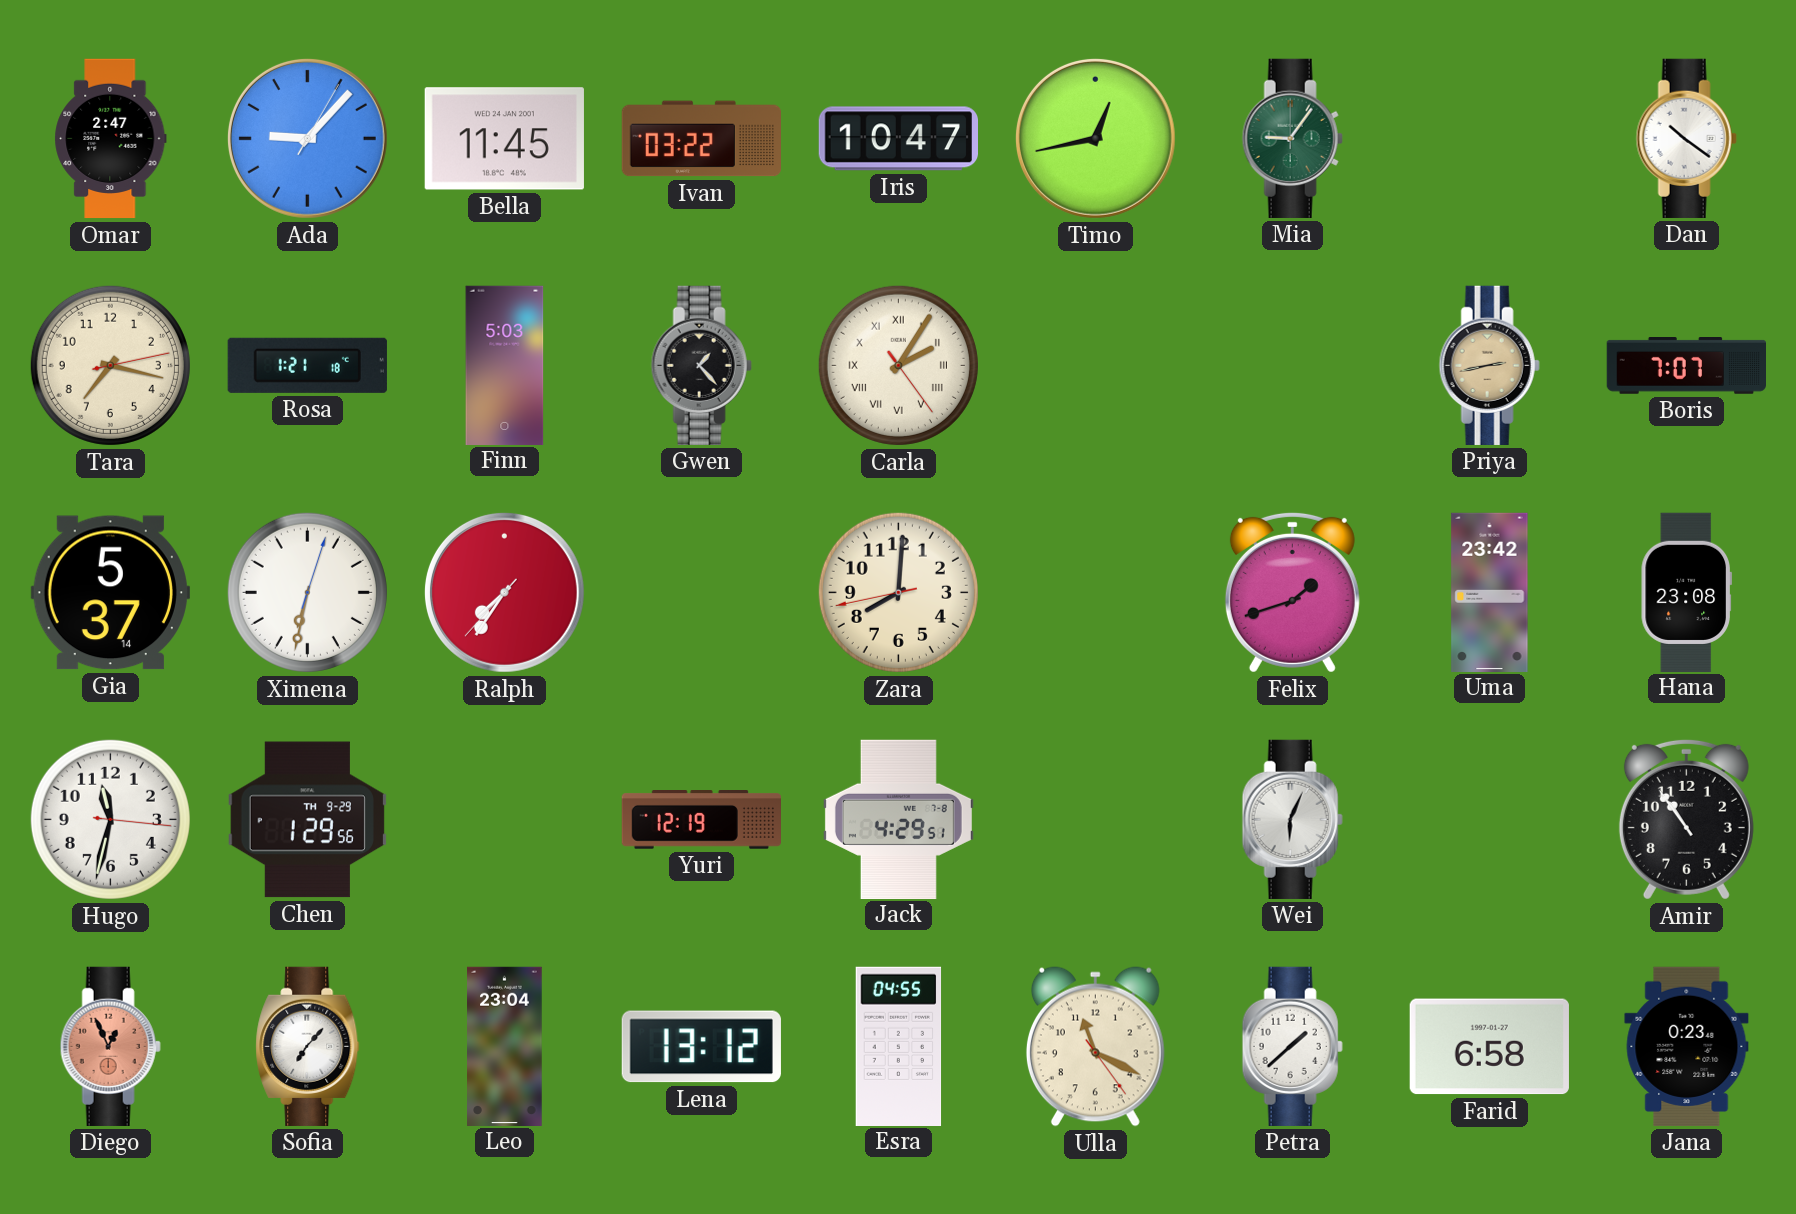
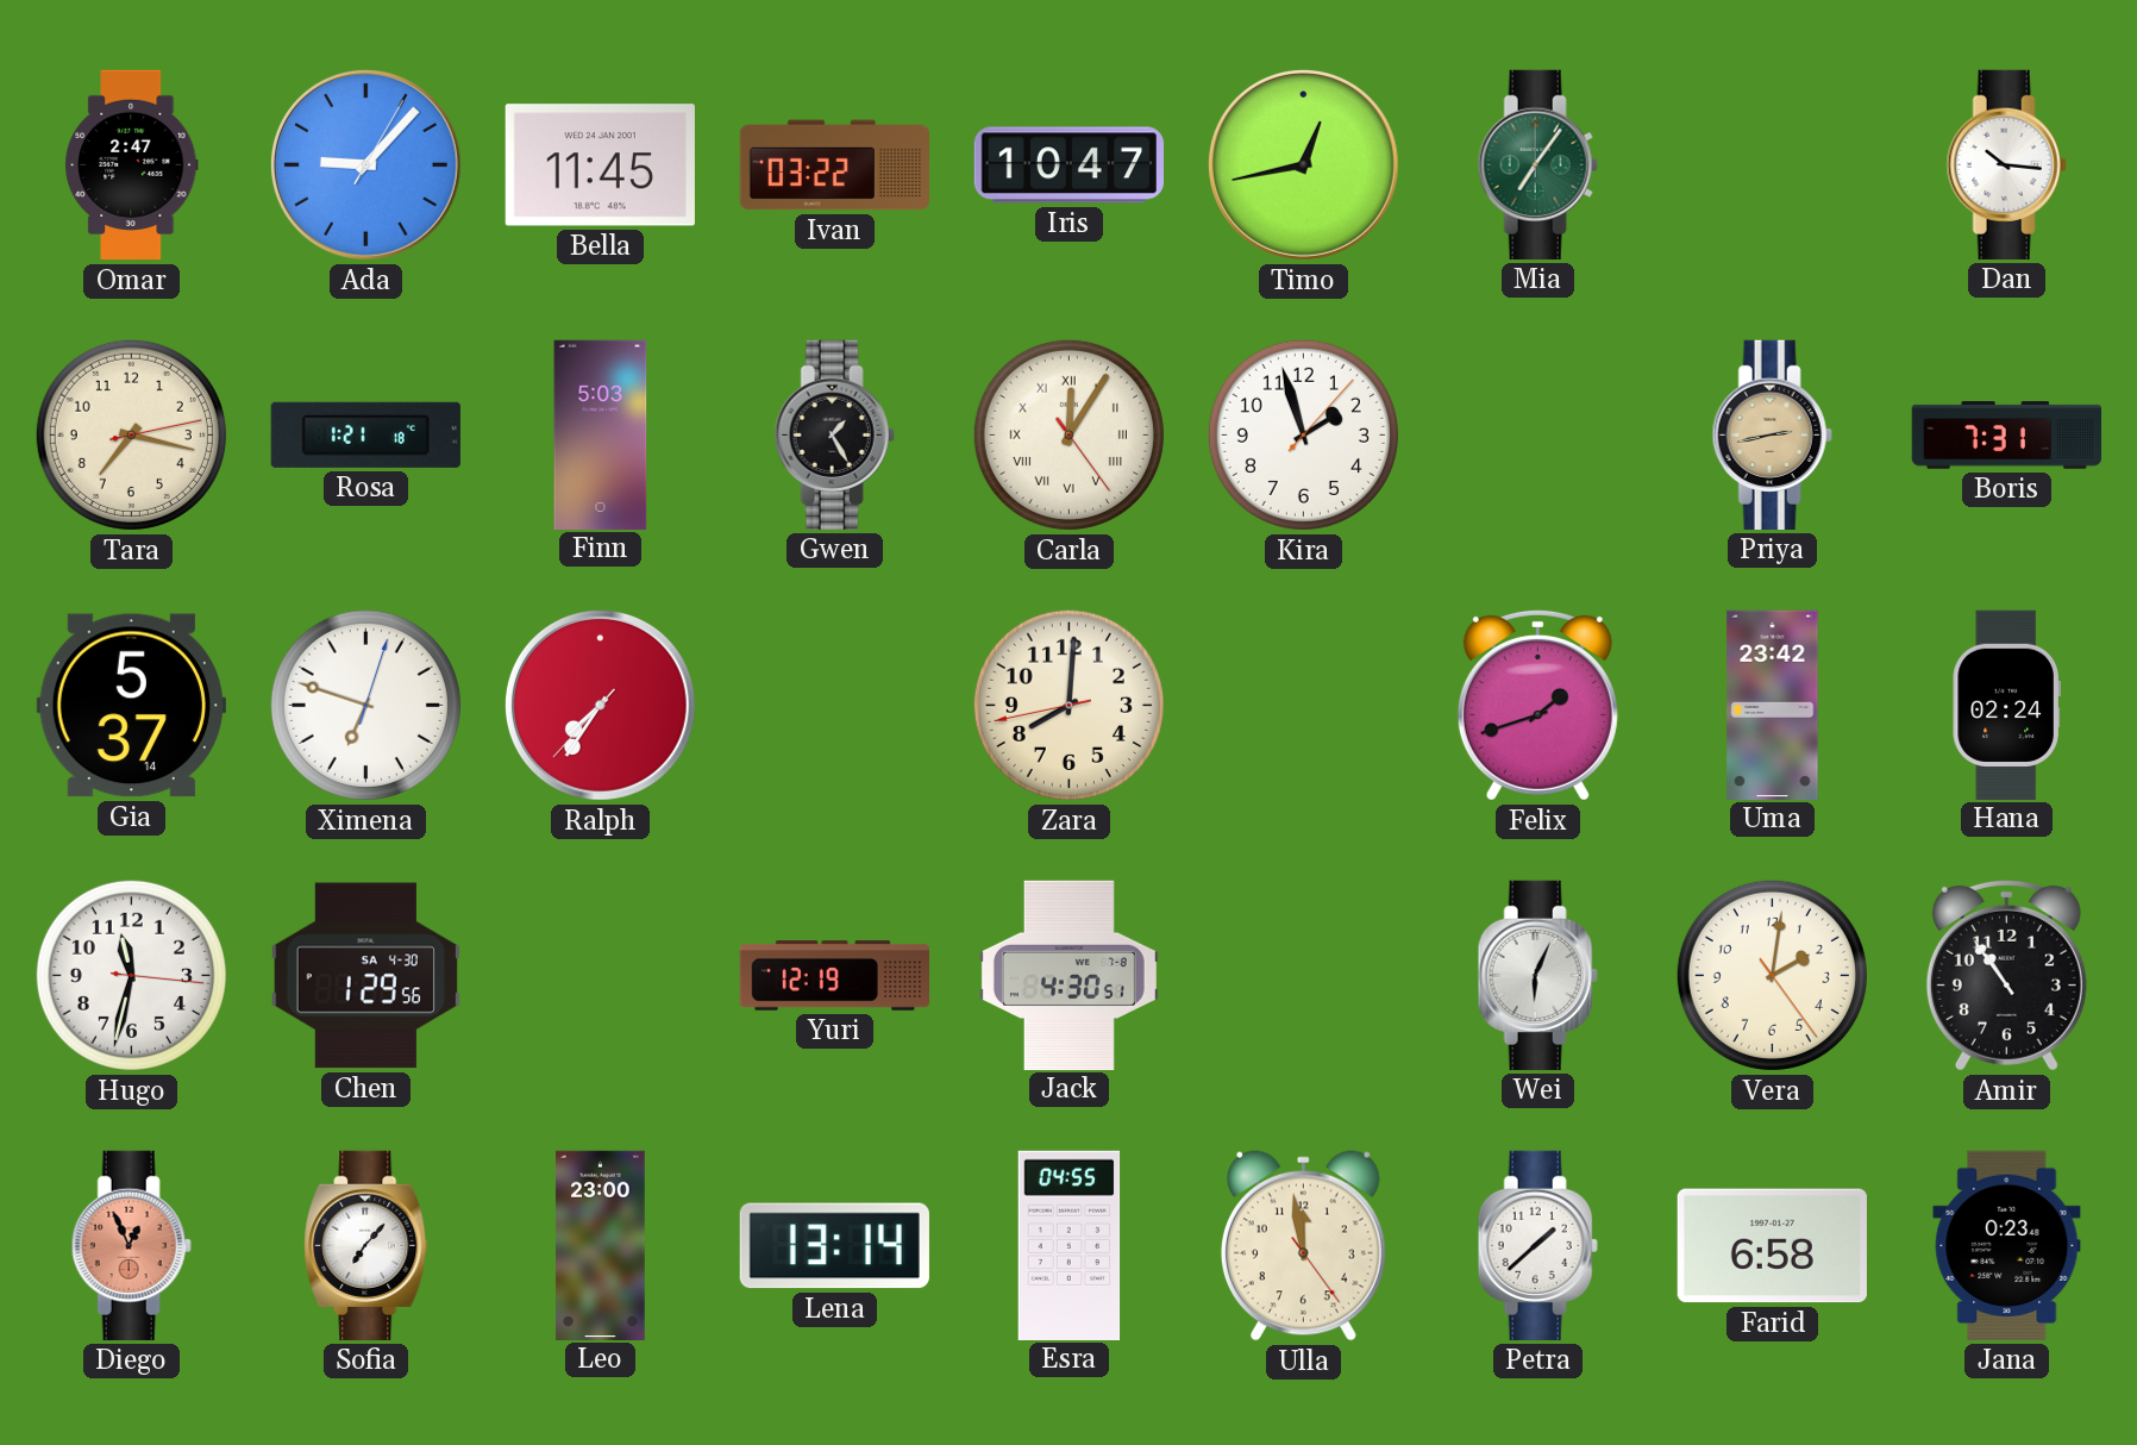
Mia: 9:06 -> 7:06 (1537, 164)
Dan: 10:21 -> 10:16 (2006, 164)
Gwen: 1:23 -> 1:25 (834, 434)
Carla: 2:05 -> 12:05 (1068, 434)
Kira: none -> 1:57 (1303, 434)
Boris: 7:07 -> 7:31 (2006, 436)
Ximena: 6:32 -> 6:48 (365, 705)
Hana: 23:08 -> 02:24 (2006, 705)
Chen date: TH 9-29 -> SA 4-30 (365, 976)
Jack: 4:29 -> 4:30 (1068, 975)
Vera: none -> 2:01 (1772, 975)
Leo: 23:04 -> 23:00 (601, 1245)
Lena: 13:12 -> 13:14 (834, 1246)
Ulla: 11:19 -> 11:58 (1303, 1246)
